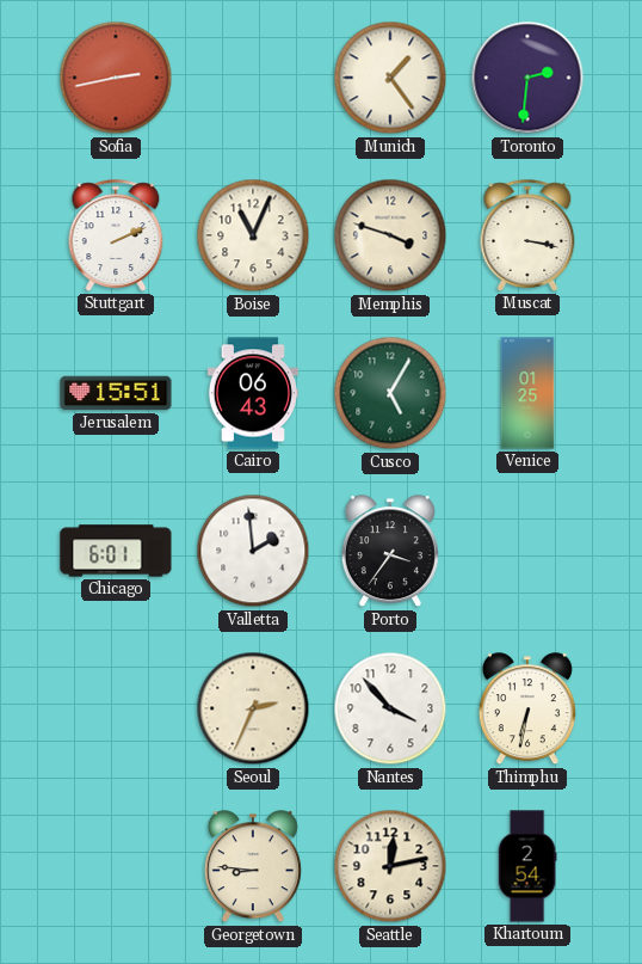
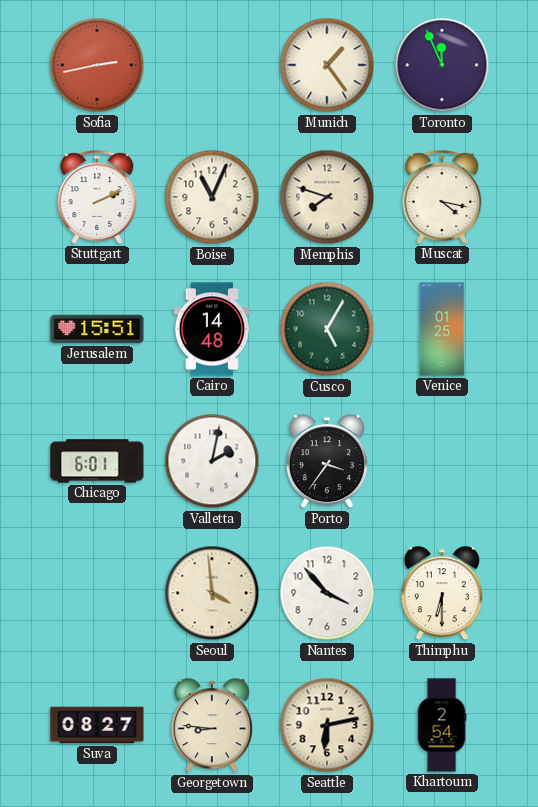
Toronto: 2:31 -> 11:56 (442, 65)
Memphis: 3:48 -> 7:48 (327, 197)
Muscat: 3:17 -> 4:17 (442, 197)
Cairo: 06:43 -> 14:48 (211, 329)
Valletta: 1:59 -> 2:02 (212, 461)
Seoul: 2:34 -> 3:59 (212, 593)
Thimphu: 6:32 -> 6:30 (442, 594)
Suva: none -> 08:27 (97, 725)
Seattle: 12:13 -> 6:13 (327, 725)
